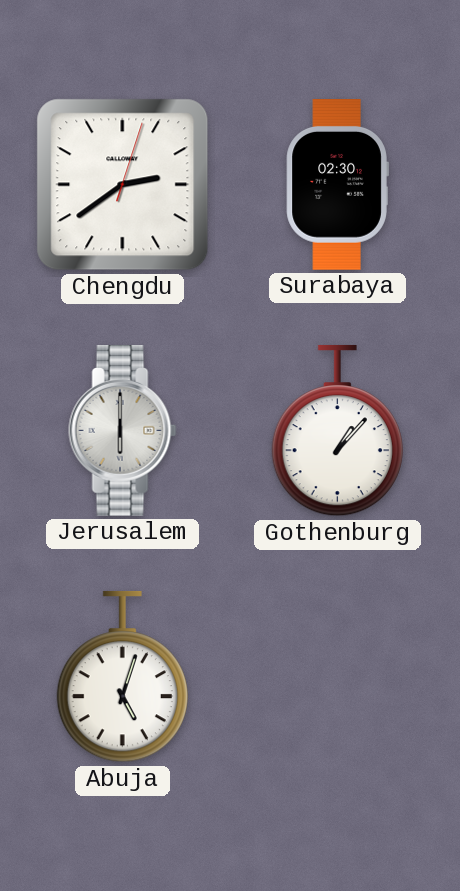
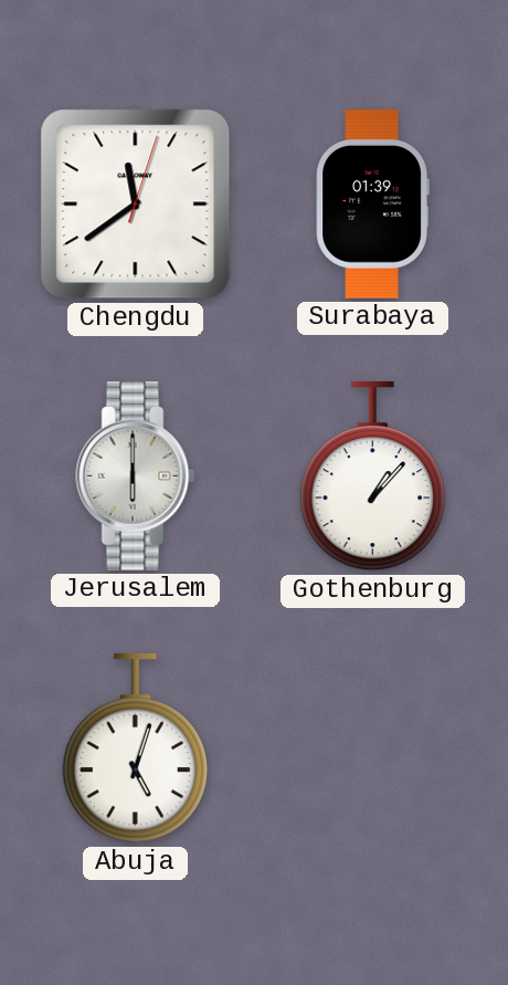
Chengdu: 2:39 -> 11:39 (136, 205)
Surabaya: 02:30 -> 01:39 (372, 205)
